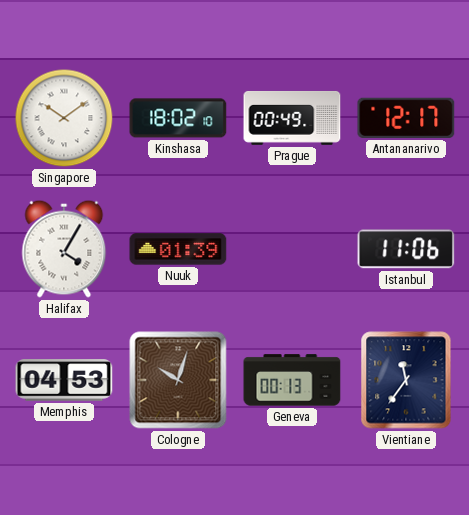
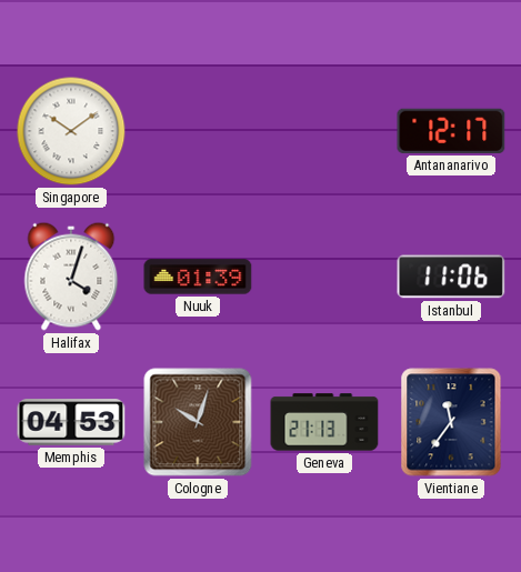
Kinshasa: 18:02 -> none (178, 118)
Prague: 00:49 -> none (292, 118)
Halifax: 4:05 -> 4:03 (71, 277)
Geneva: 00:13 -> 21:13 (324, 422)
